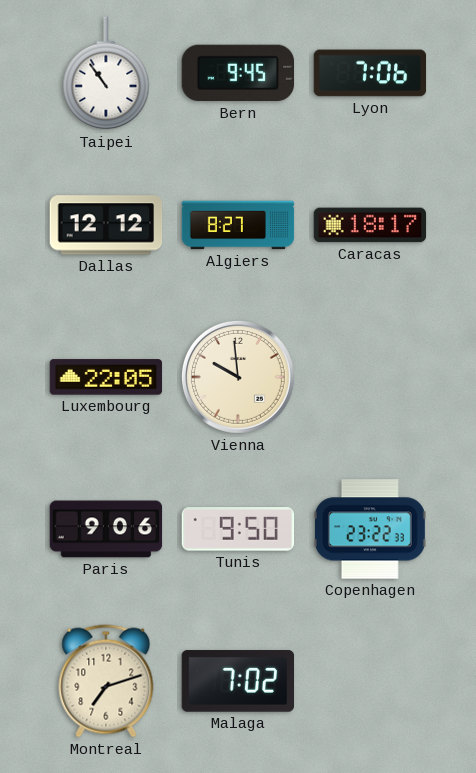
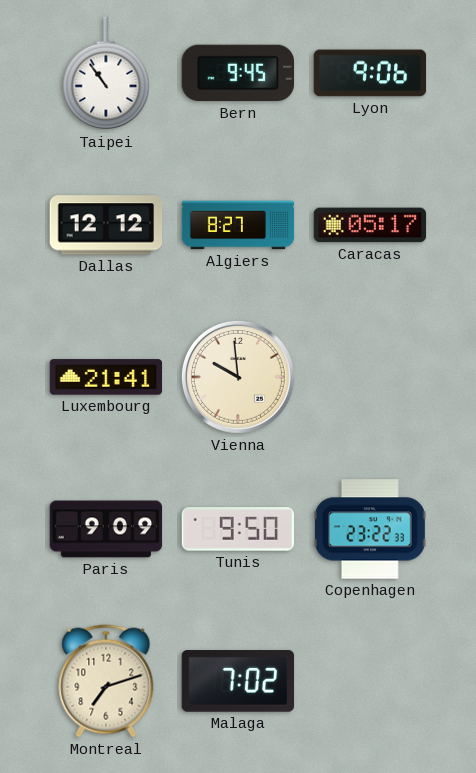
Lyon: 7:06 -> 9:06 (370, 73)
Caracas: 18:17 -> 05:17 (370, 225)
Luxembourg: 22:05 -> 21:41 (106, 377)
Paris: 9:06 -> 9:09 (106, 529)
